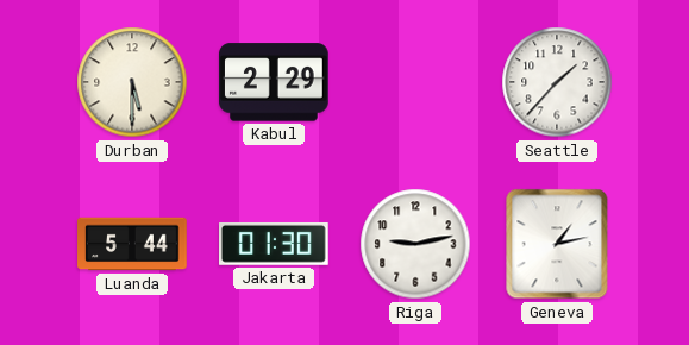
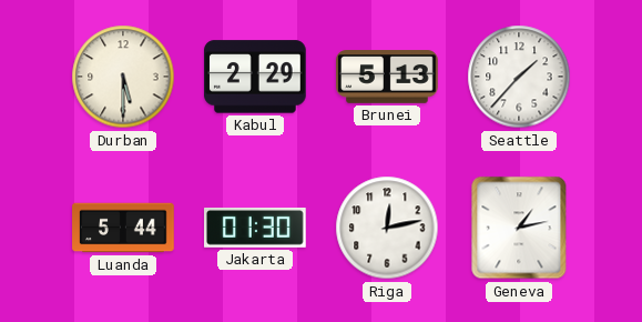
Brunei: none -> 5:13 (387, 78)
Riga: 9:13 -> 12:13 (387, 228)
